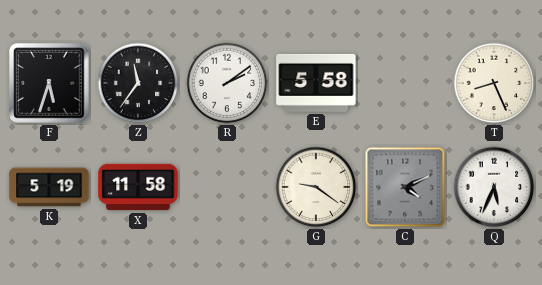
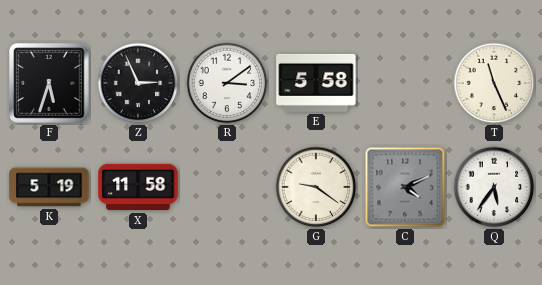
Z: 11:36 -> 2:56 (138, 83)
R: 2:09 -> 3:09 (227, 83)
T: 8:26 -> 11:26 (494, 83)
Q: 5:34 -> 5:36 (494, 187)
